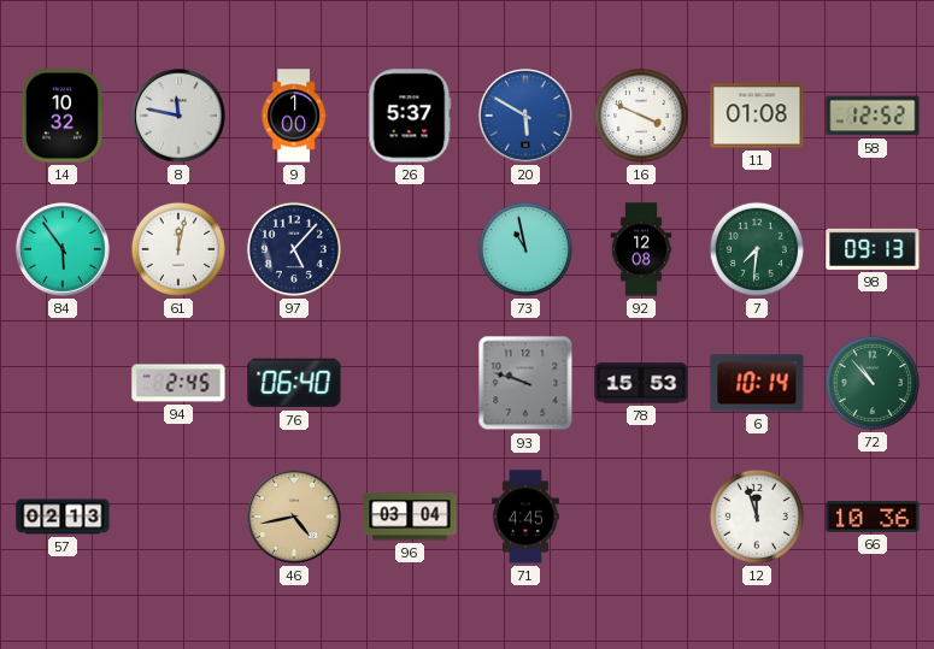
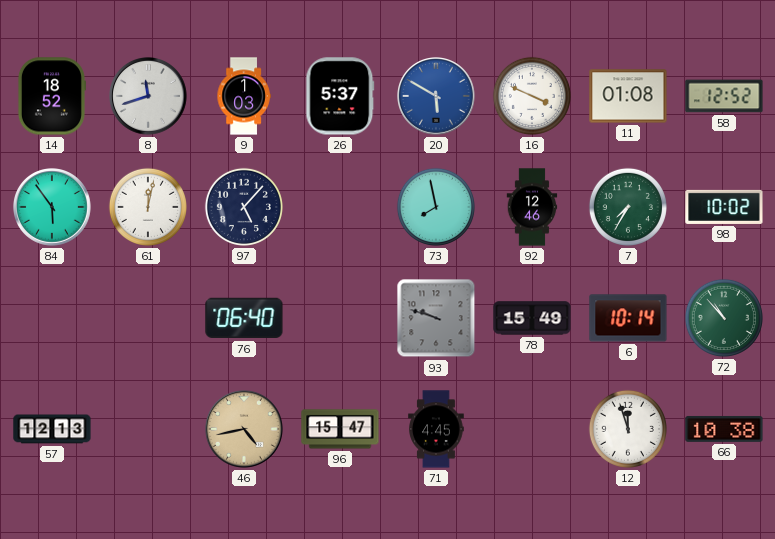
14: 10:32 -> 18:52 (51, 96)
8: 11:47 -> 11:42 (149, 97)
9: 1:00 -> 1:03 (244, 96)
73: 10:58 -> 7:58 (436, 207)
92: 12:08 -> 12:46 (532, 207)
7: 7:31 -> 7:35 (628, 207)
98: 09:13 -> 10:02 (724, 207)
94: 2:45 -> none (178, 383)
78: 15:53 -> 15:49 (532, 318)
57: 02:13 -> 12:13 (52, 429)
96: 03:04 -> 15:47 (340, 429)
66: 10:36 -> 10:38 (724, 429)
